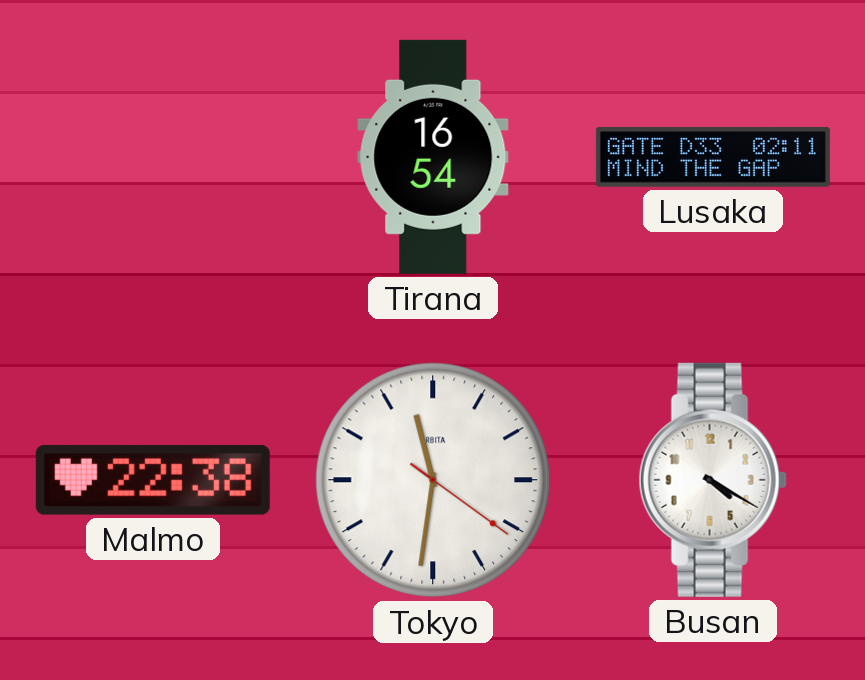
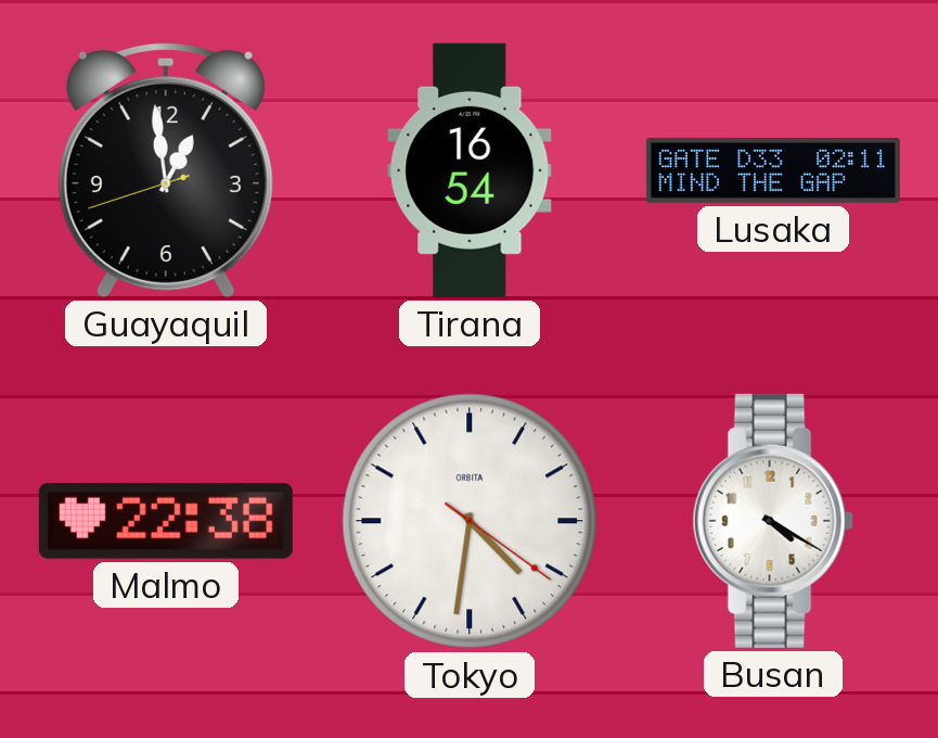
Guayaquil: none -> 12:58 (166, 169)
Tokyo: 11:31 -> 4:31 (470, 521)
